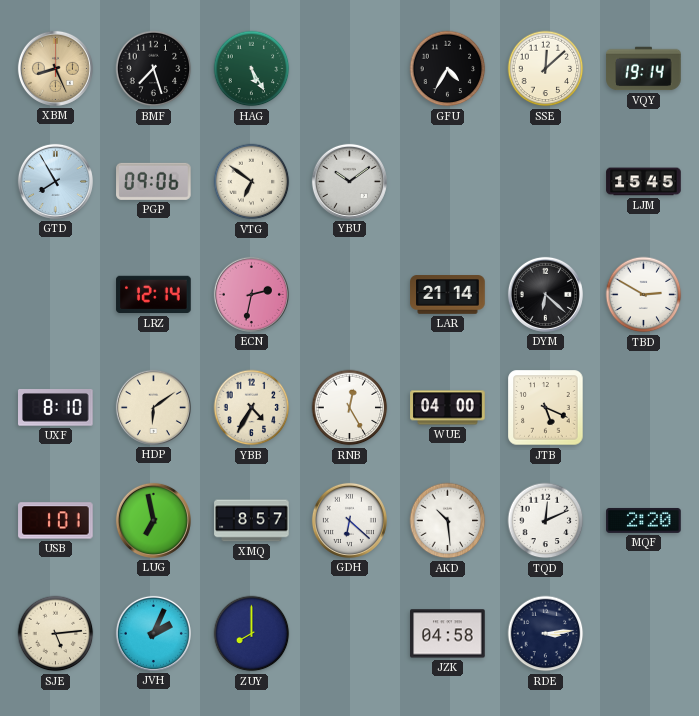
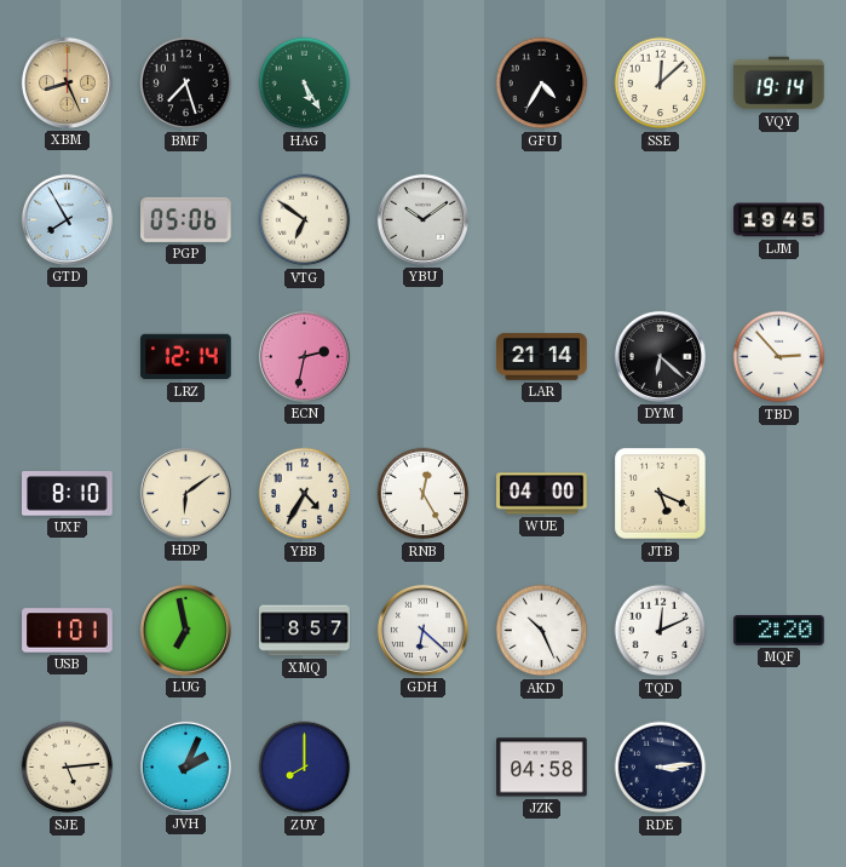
PGP: 09:06 -> 05:06 (186, 219)
LJM: 15:45 -> 19:45 (779, 220)
TBD: 2:50 -> 2:53 (779, 357)
AKD: 10:29 -> 10:26 (542, 631)
